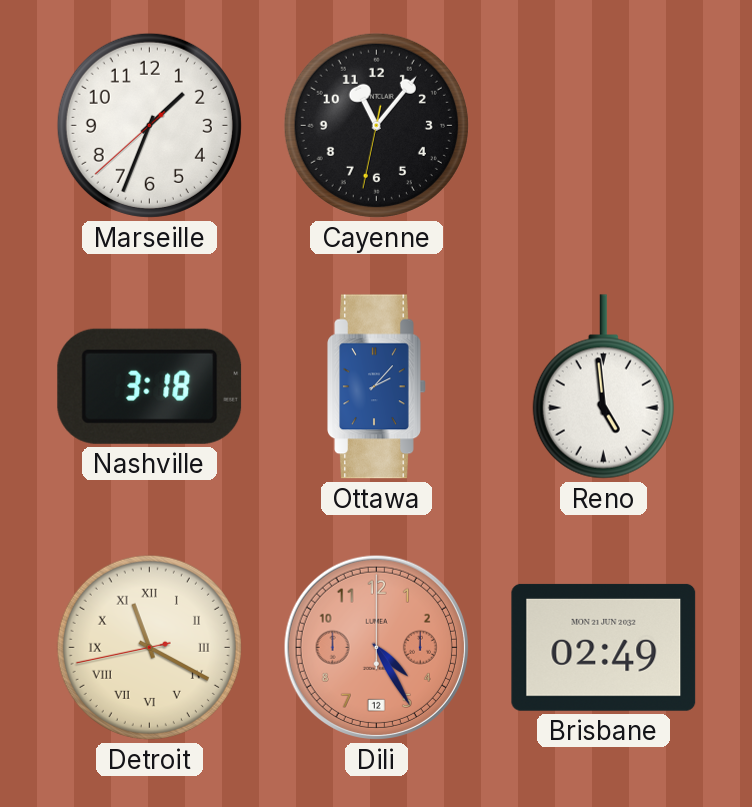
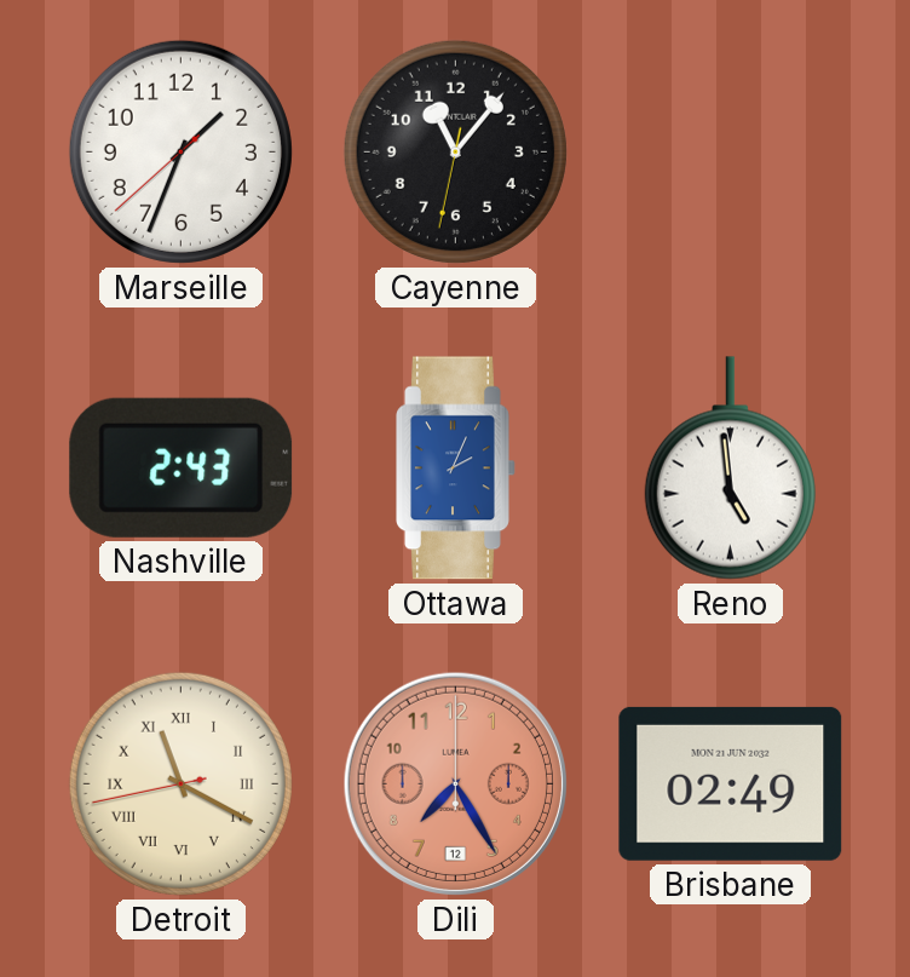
Nashville: 3:18 -> 2:43 (182, 467)
Ottawa: 2:07 -> 2:04 (456, 469)
Dili: 4:25 -> 7:25 (455, 783)
